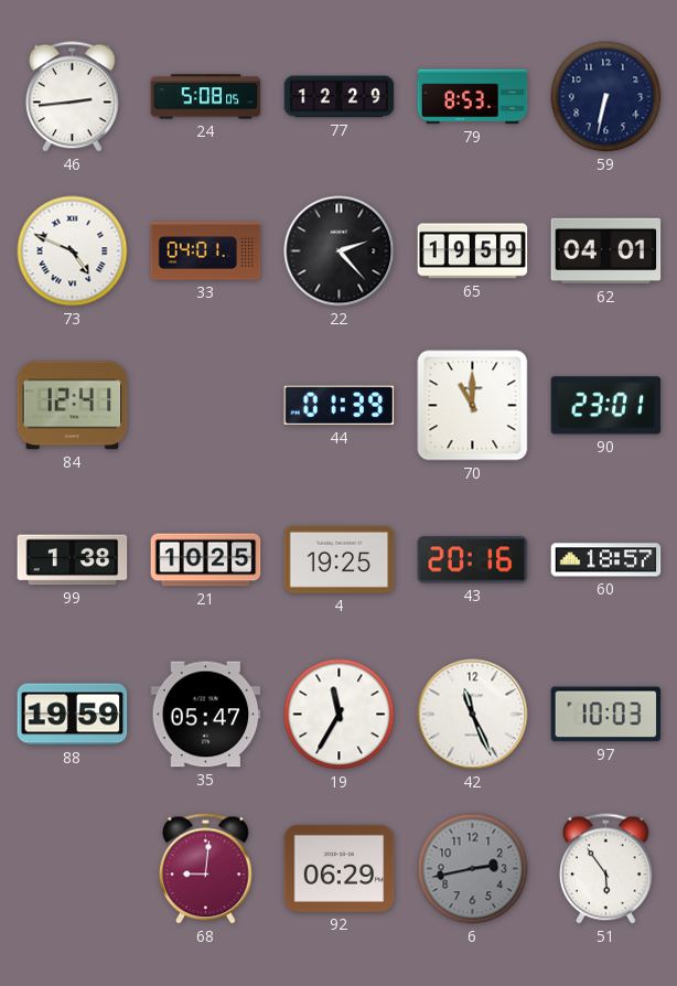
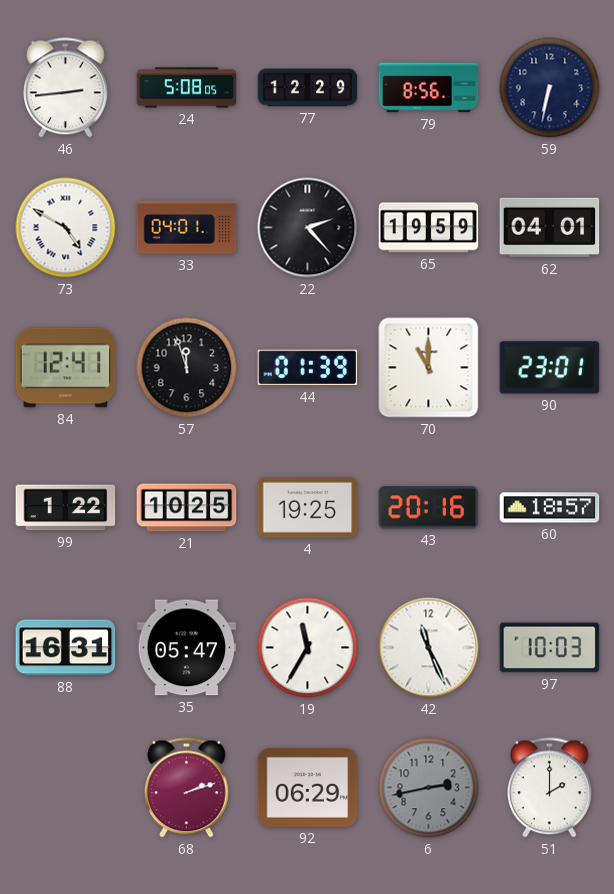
79: 8:53 -> 8:56 (429, 88)
73: 4:49 -> 4:50 (66, 228)
57: none -> 11:57 (187, 368)
99: 1:38 -> 1:22 (66, 508)
88: 19:59 -> 16:31 (66, 648)
68: 9:01 -> 2:12 (187, 788)
51: 5:54 -> 2:00 (550, 788)
